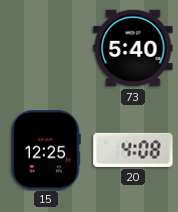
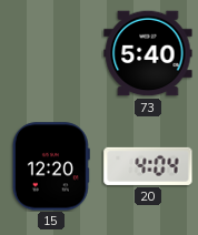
15: 12:25 -> 12:20 (51, 166)
20: 4:08 -> 4:04 (148, 166)
